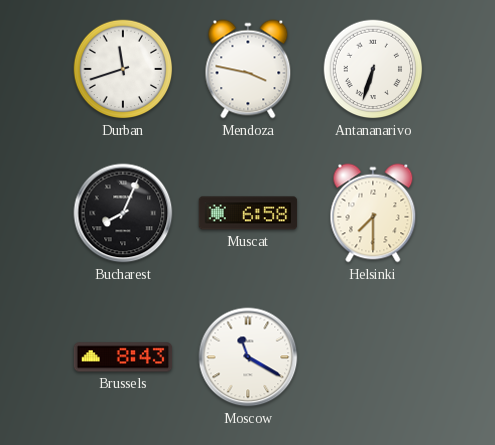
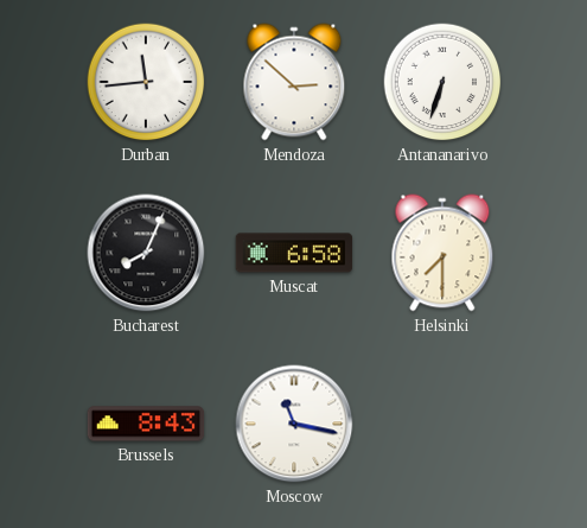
Durban: 11:42 -> 11:44 (146, 82)
Mendoza: 3:47 -> 2:52 (294, 82)
Moscow: 11:20 -> 11:17 (294, 424)
